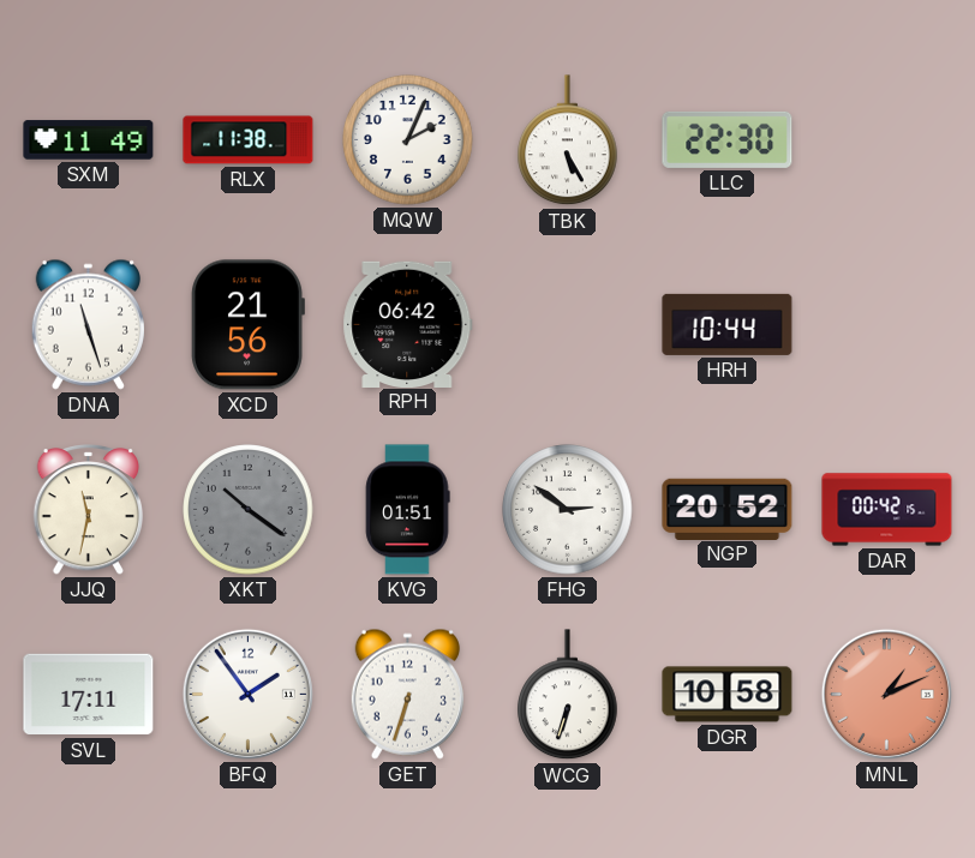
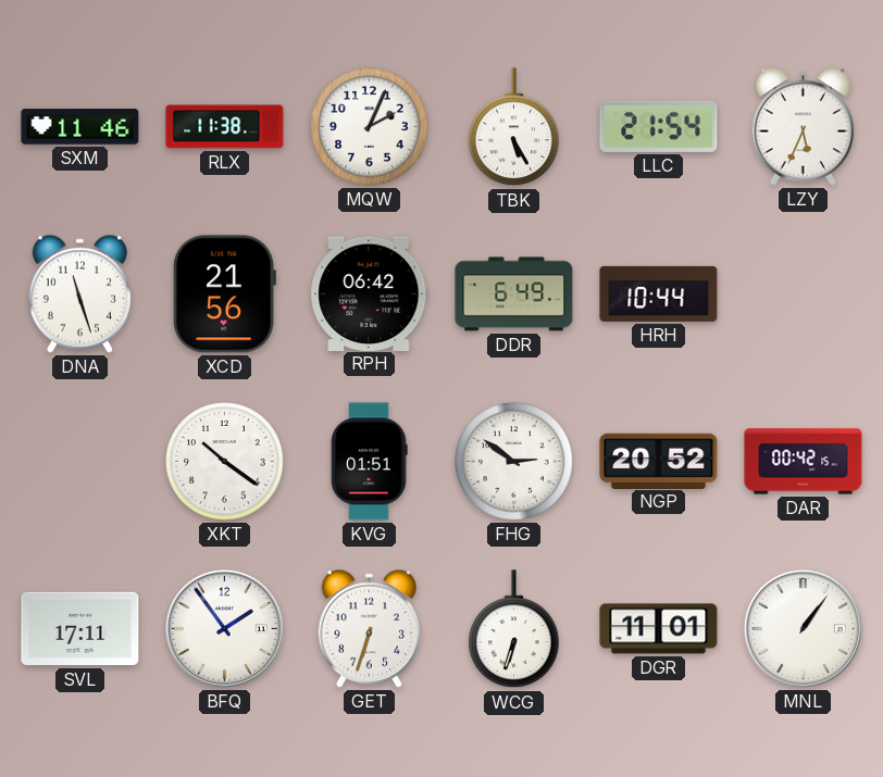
SXM: 11:49 -> 11:46 (80, 127)
LLC: 22:30 -> 21:54 (659, 126)
LZY: none -> 5:34 (803, 126)
DDR: none -> 6:49 (514, 294)
JJQ: 11:32 -> none (89, 510)
XKT dial: grey -> white (225, 462)
DGR: 10:58 -> 11:01 (659, 629)
MNL: 1:11 -> 1:06 (803, 628)
MNL dial: salmon -> white (803, 628)
